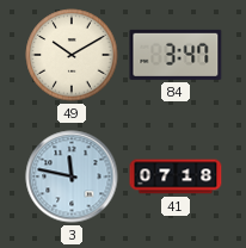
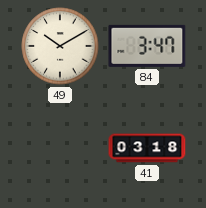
3: 11:47 -> none (72, 176)
41: 07:18 -> 03:18 (147, 148)
